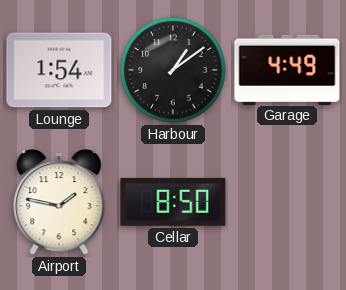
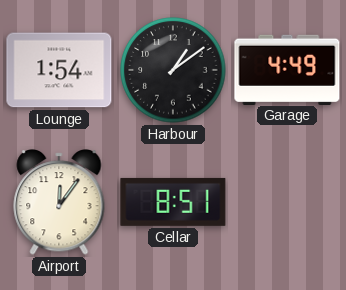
Airport: 1:47 -> 12:06 (59, 202)
Cellar: 8:50 -> 8:51 (173, 202)
